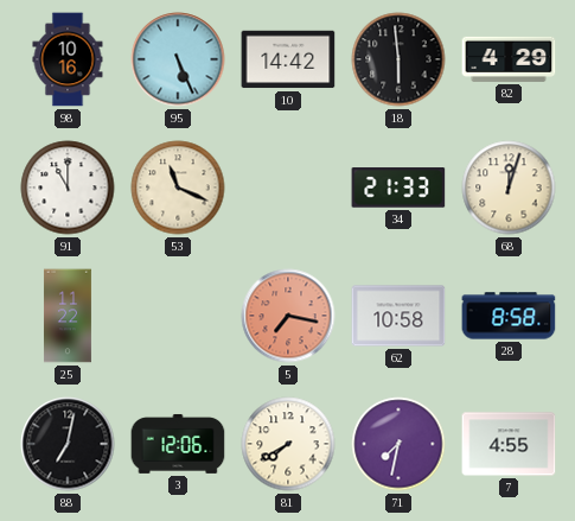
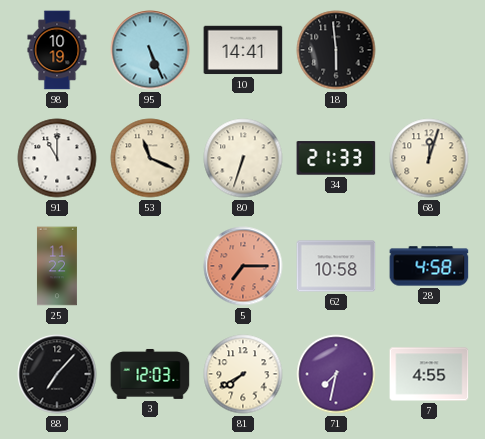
98: 10:16 -> 10:19 (57, 50)
10: 14:42 -> 14:41 (243, 50)
82: 4:29 -> none (509, 59)
80: none -> 6:33 (243, 158)
5: 7:17 -> 7:15 (243, 266)
28: 8:58 -> 4:58 (429, 266)
88: 7:02 -> 7:07 (57, 374)
3: 12:06 -> 12:03 (150, 374)
